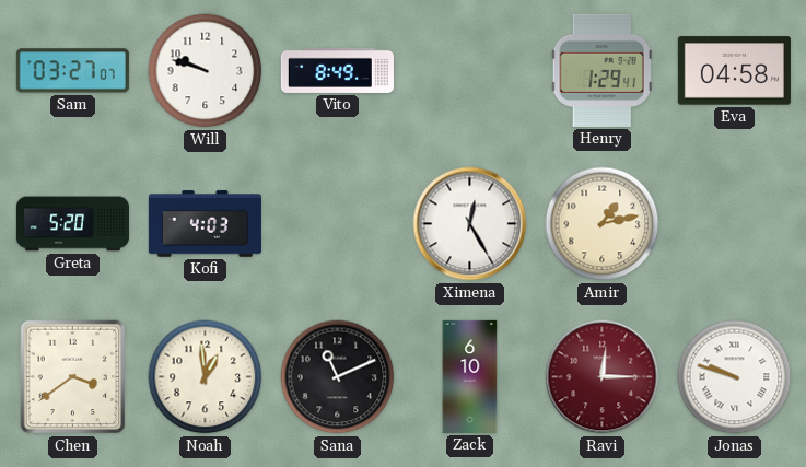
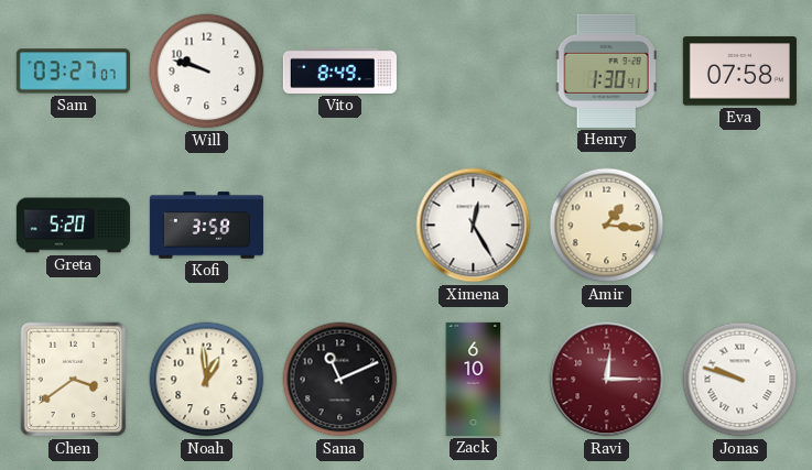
Henry: 1:29 -> 1:30 (606, 70)
Eva: 04:58 -> 07:58 (739, 72)
Kofi: 4:03 -> 3:58 (206, 226)
Amir: 1:13 -> 1:16 (607, 226)
